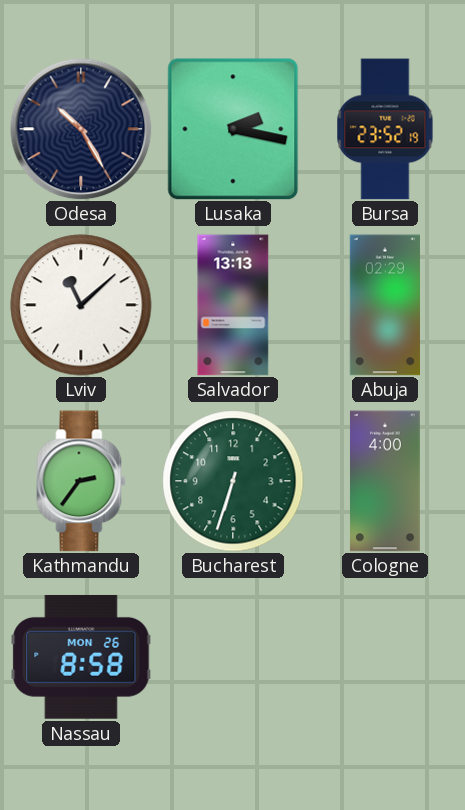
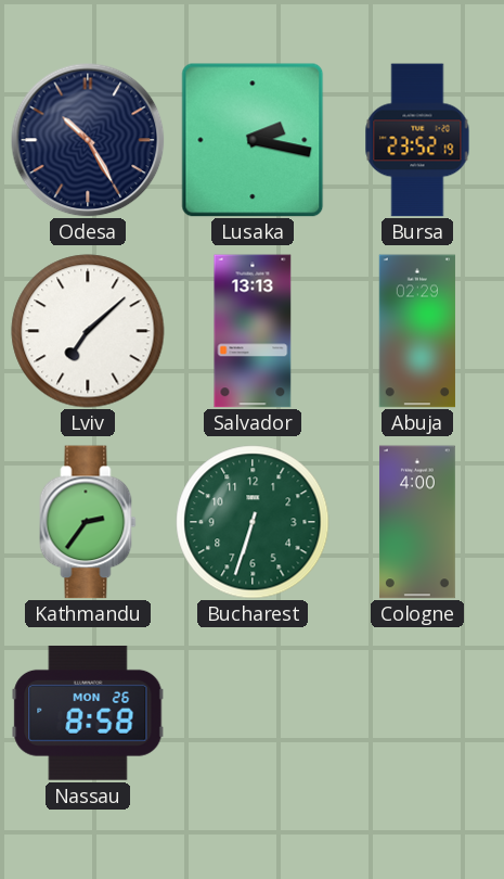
Lviv: 11:08 -> 7:08 (88, 331)
